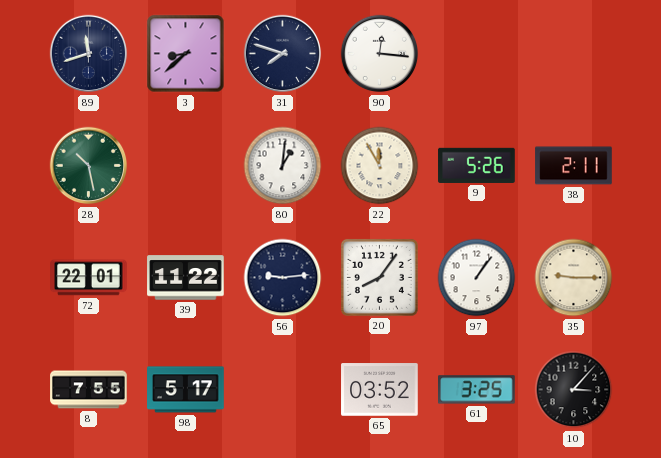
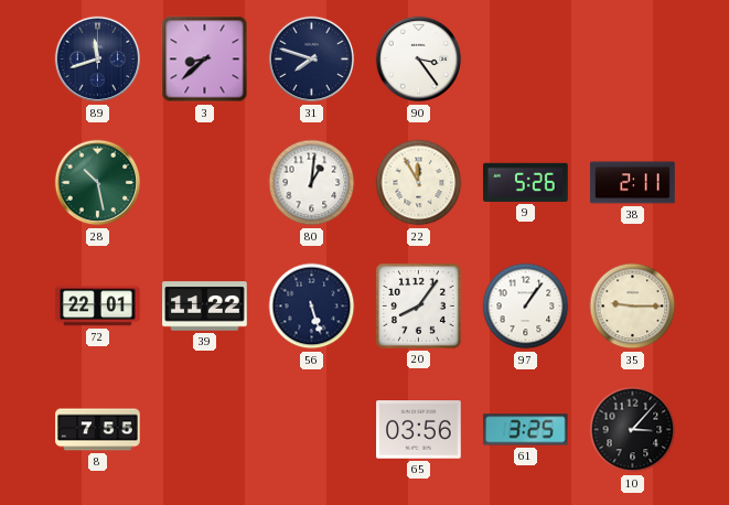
90: 12:16 -> 3:24 (419, 60)
56: 9:14 -> 5:27 (312, 307)
98: 5:17 -> none (186, 390)
65: 03:52 -> 03:56 (419, 430)
